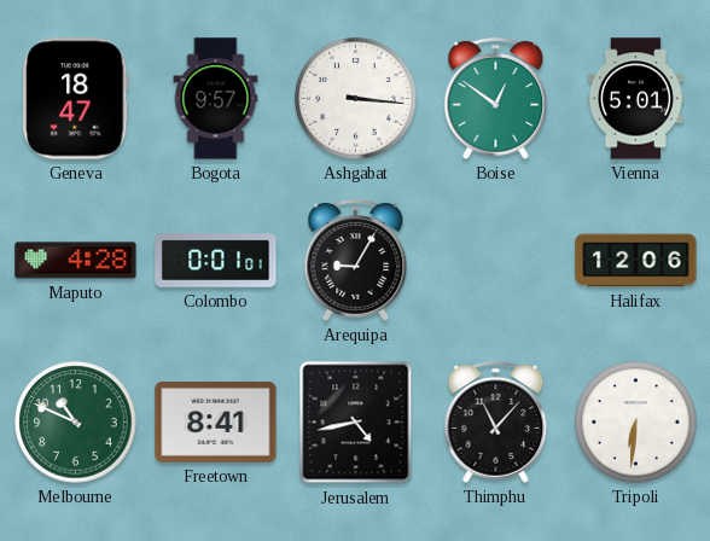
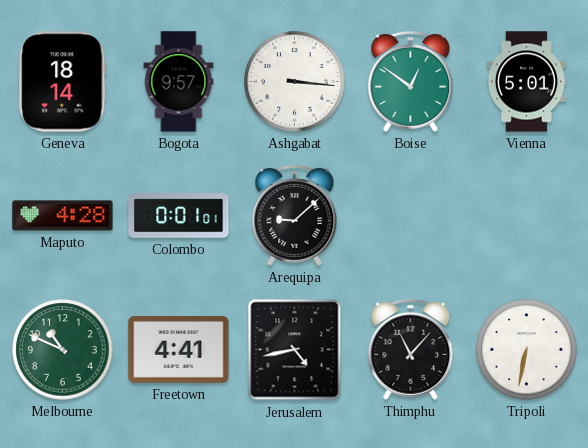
Geneva: 18:47 -> 18:14 (63, 82)
Arequipa: 9:05 -> 9:08 (295, 215)
Halifax: 12:06 -> none (636, 261)
Freetown: 8:41 -> 4:41 (179, 349)
Tripoli: 6:31 -> 6:32 (527, 350)
